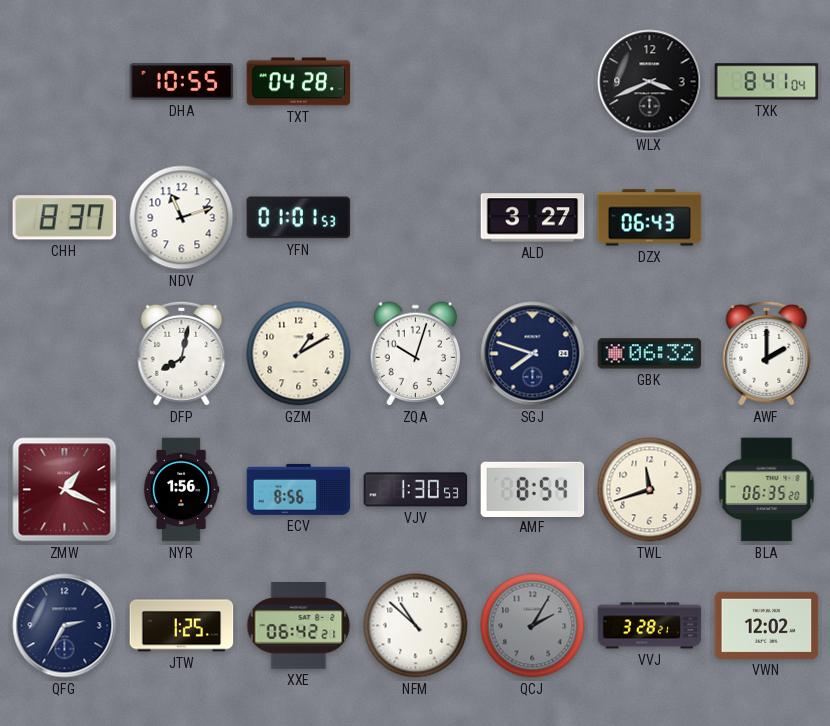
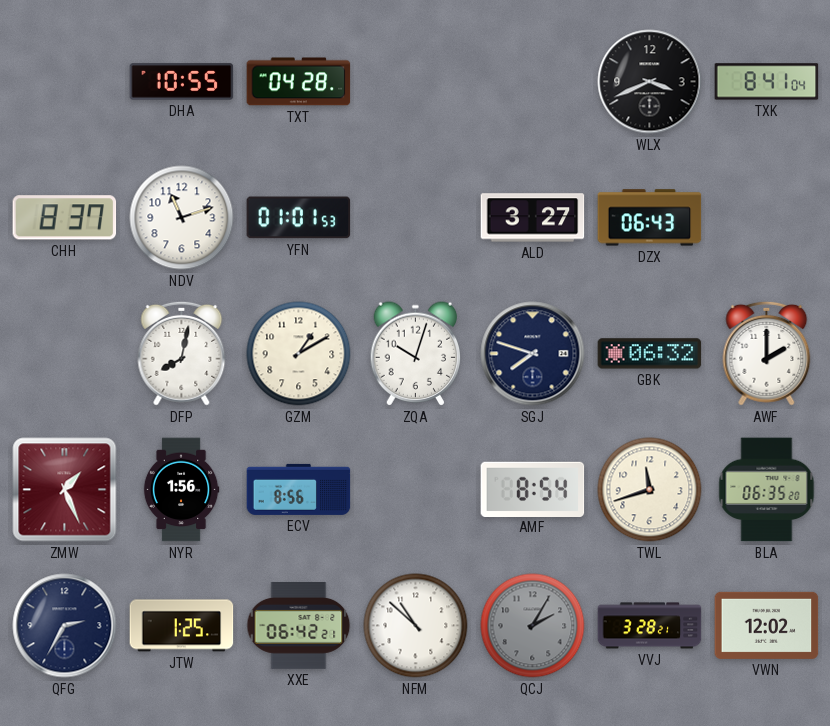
ZMW: 1:19 -> 1:26 (65, 490)
VJV: 1:30 -> none (416, 490)
